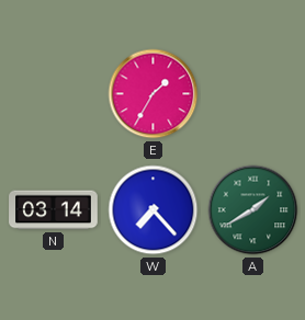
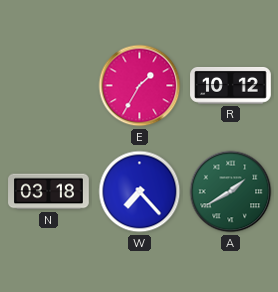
R: none -> 10:12 (231, 85)
N: 03:14 -> 03:18 (49, 192)
